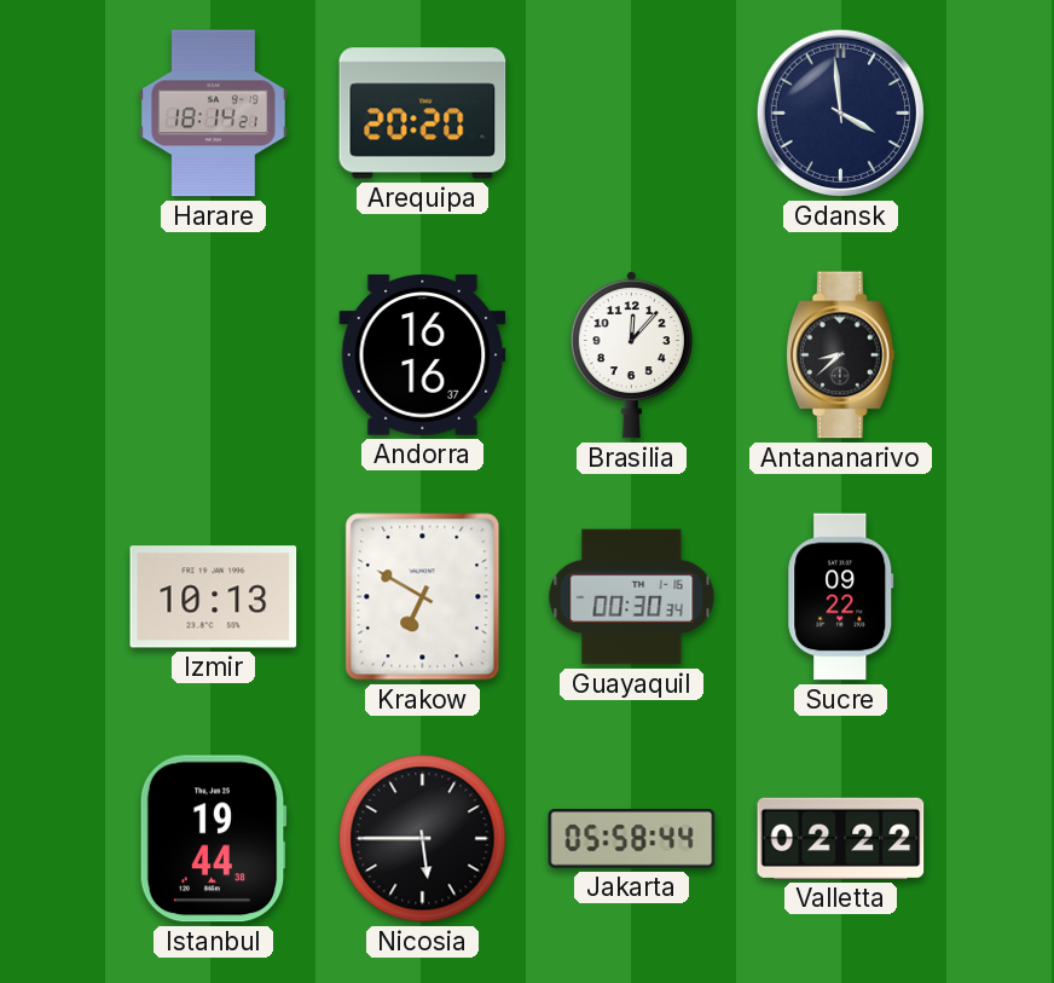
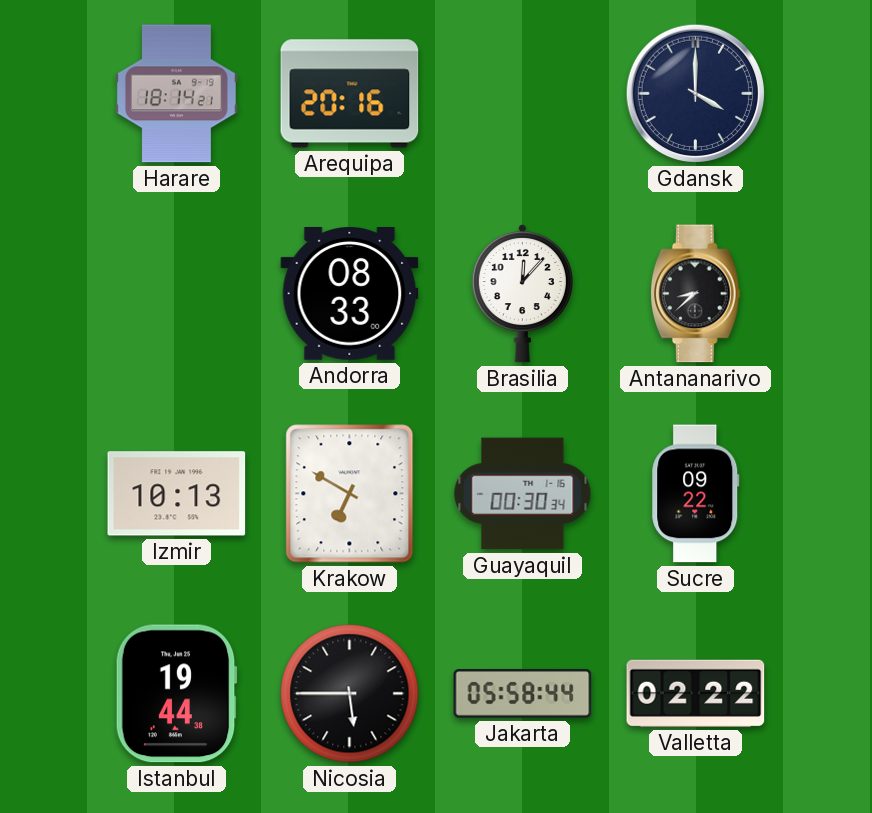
Arequipa: 20:20 -> 20:16 (350, 94)
Gdansk: 3:59 -> 4:00 (695, 93)
Andorra: 16:16 -> 08:33 (350, 294)
